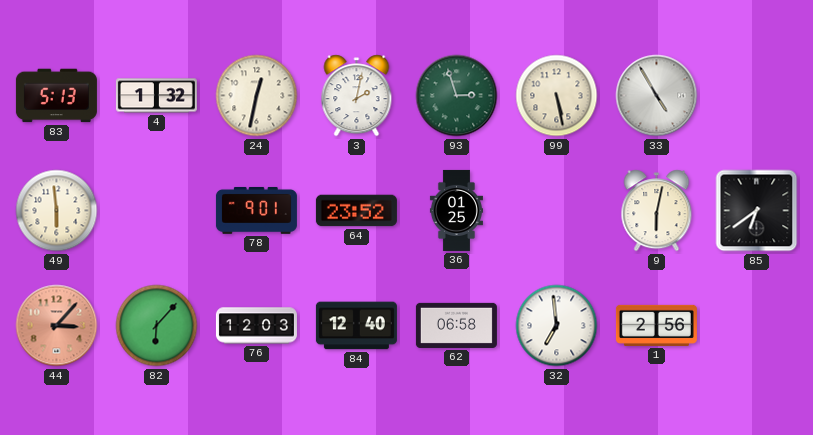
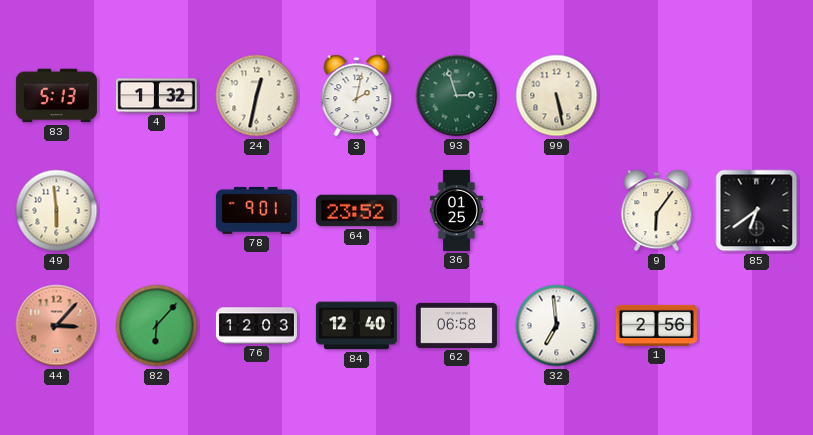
33: 4:55 -> none (657, 96)
9: 6:02 -> 6:06 (657, 211)
